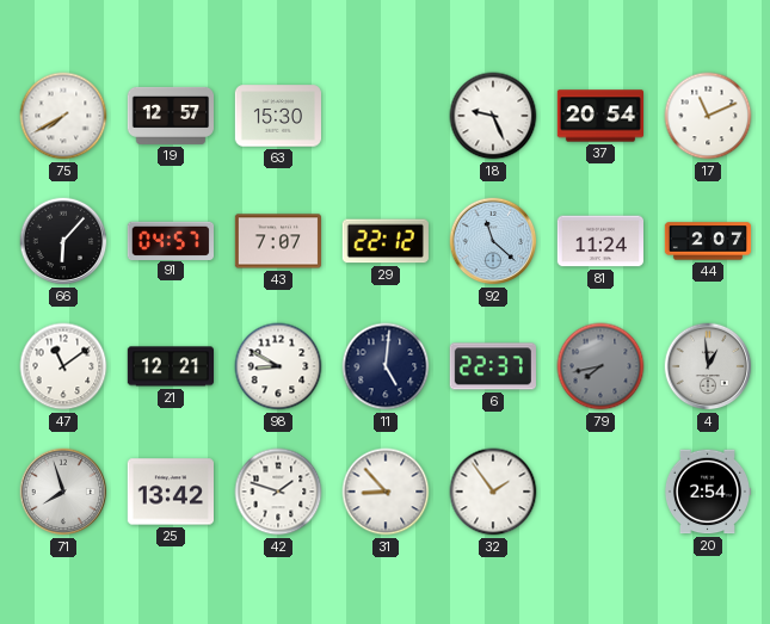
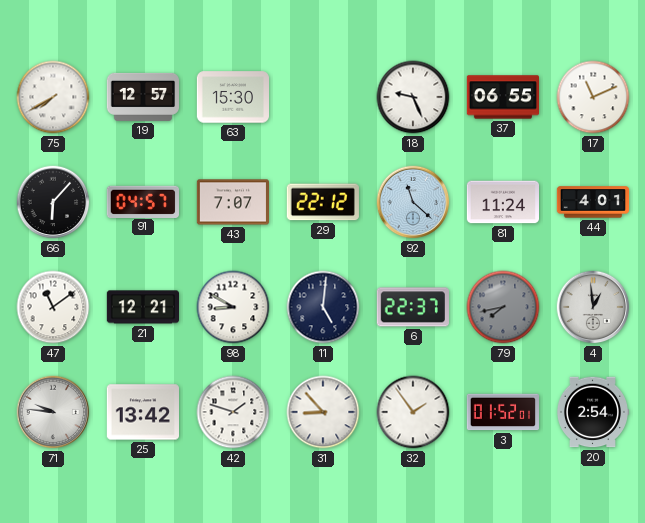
37: 20:54 -> 06:55 (502, 97)
44: 2:07 -> 4:01 (593, 202)
71: 7:57 -> 9:46 (53, 412)
3: none -> 01:52 (502, 412)
